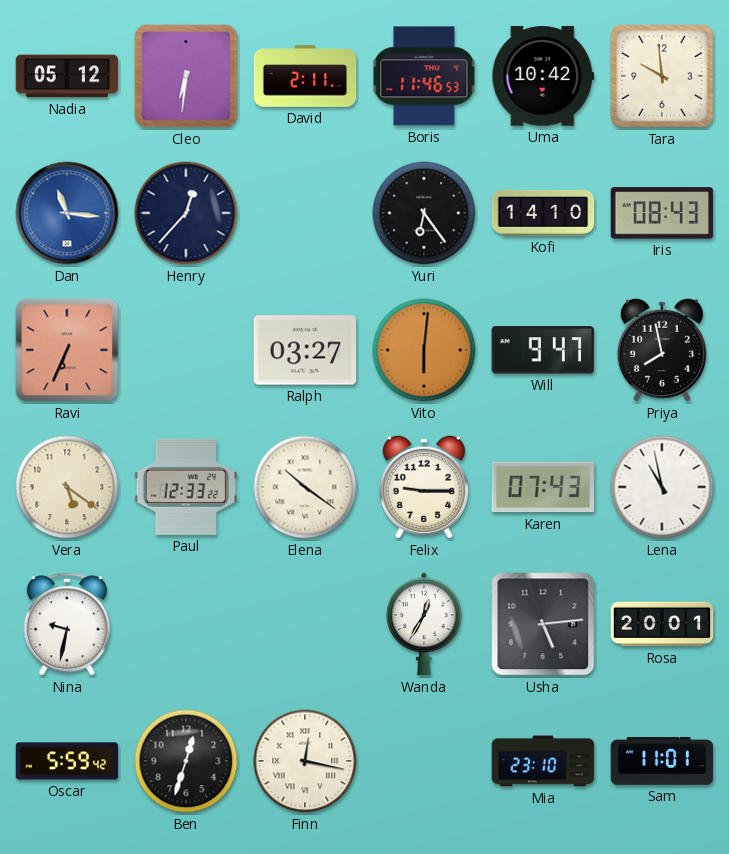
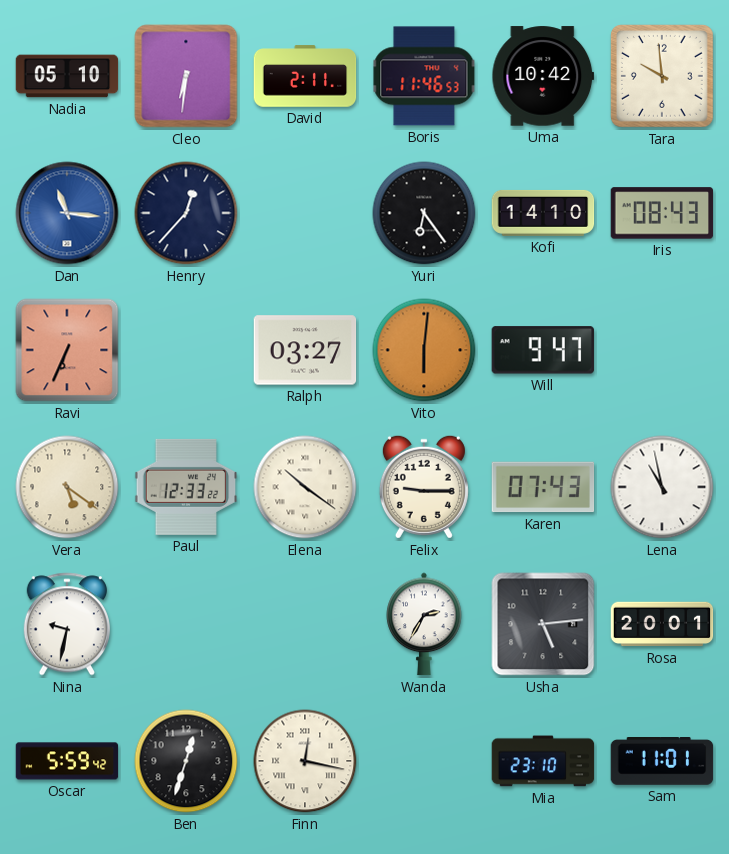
Nadia: 05:12 -> 05:10 (67, 76)
Priya: 7:58 -> none (662, 350)
Wanda: 12:35 -> 2:35 (424, 624)
